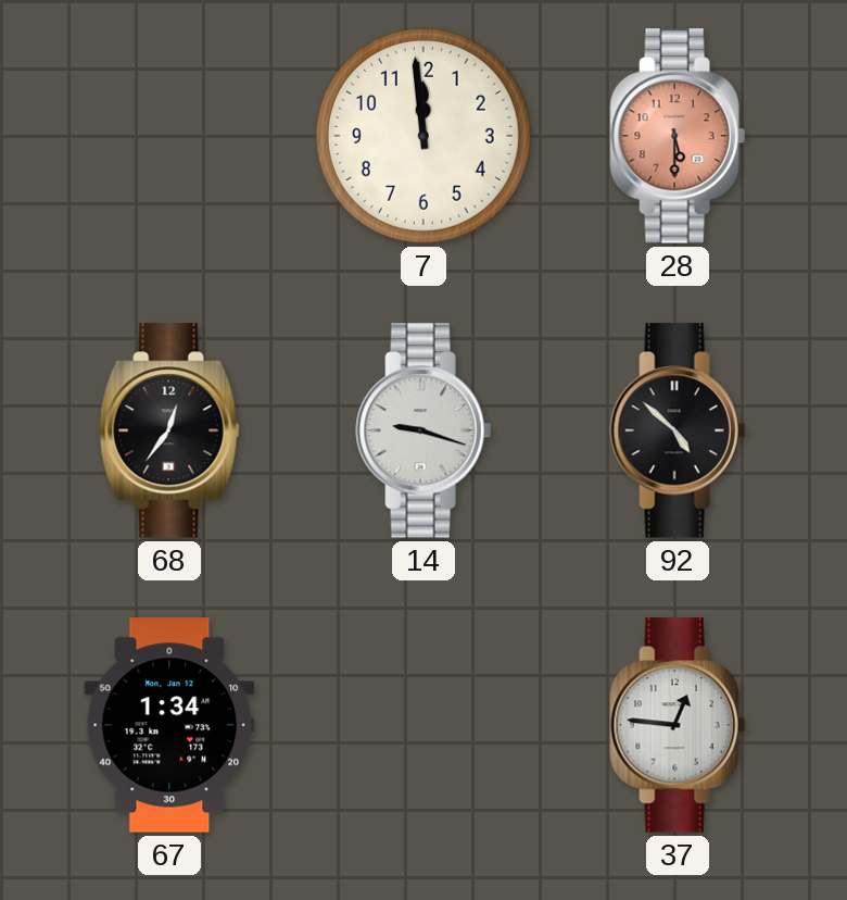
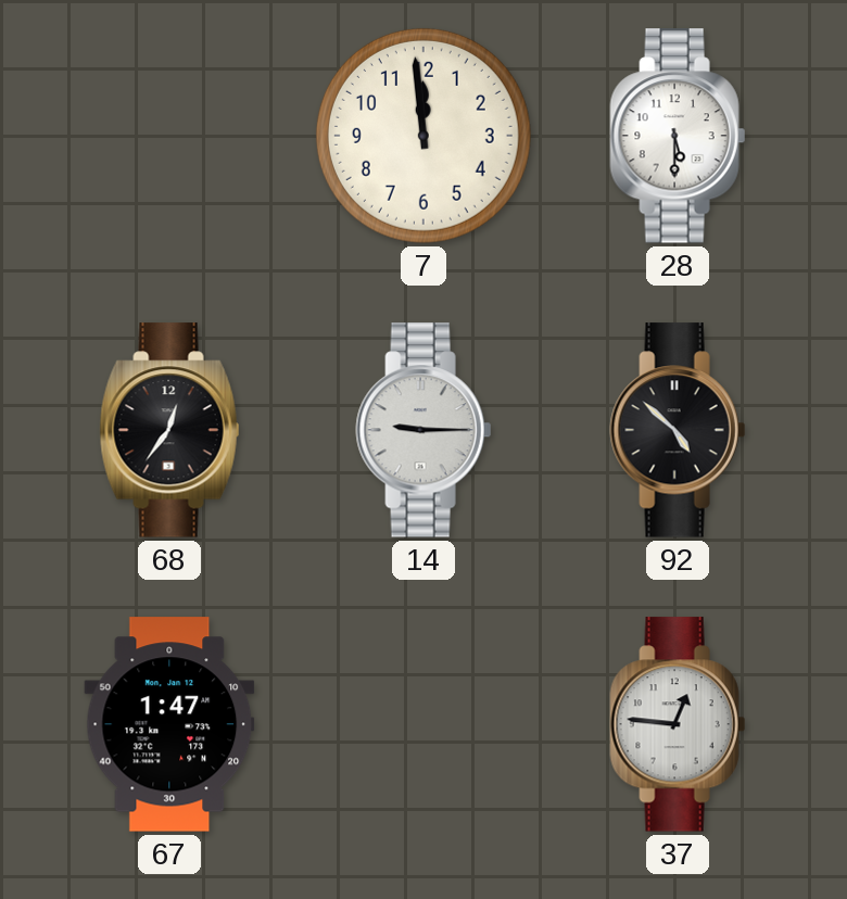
28 dial: salmon -> white (678, 136)
14: 9:18 -> 9:15 (423, 430)
67: 1:34 -> 1:47 (169, 724)
